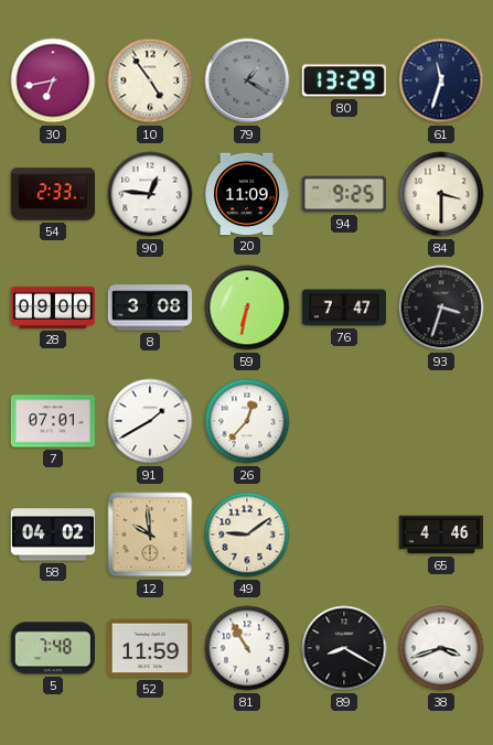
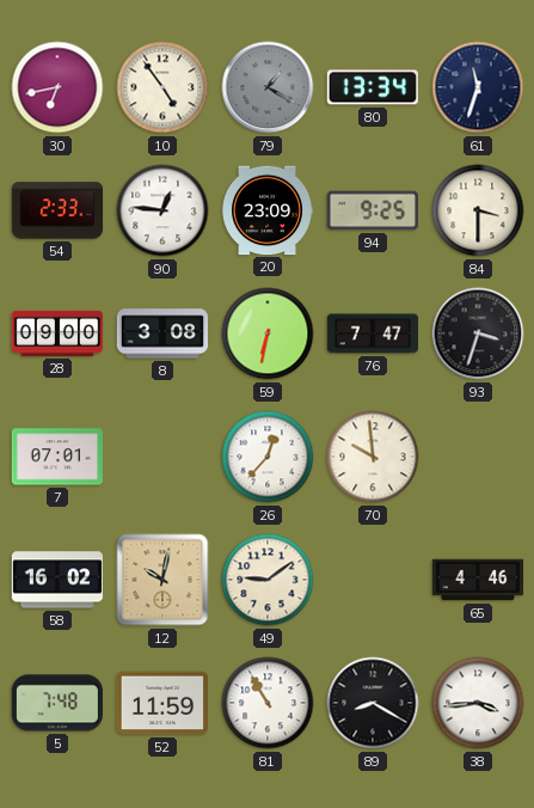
80: 13:29 -> 13:34 (372, 87)
20: 11:09 -> 23:09 (268, 210)
91: 1:40 -> none (150, 421)
70: none -> 9:59 (373, 457)
58: 04:02 -> 16:02 (56, 580)
12: 9:59 -> 10:02 (162, 580)
38: 3:42 -> 3:44 (478, 703)
